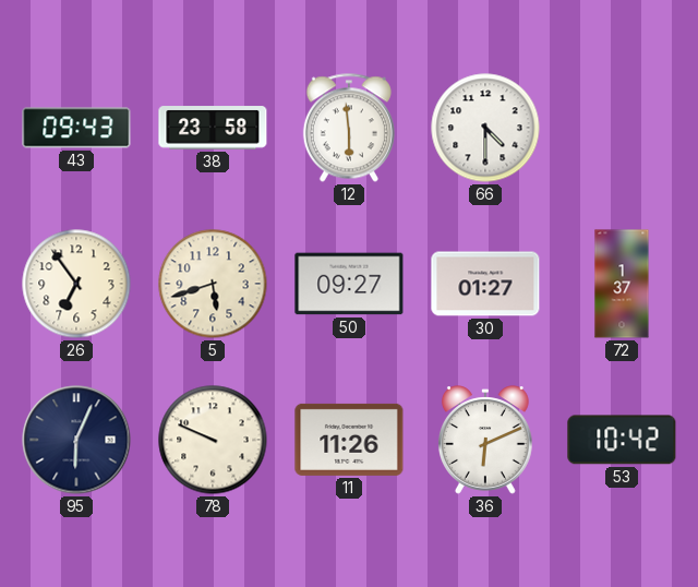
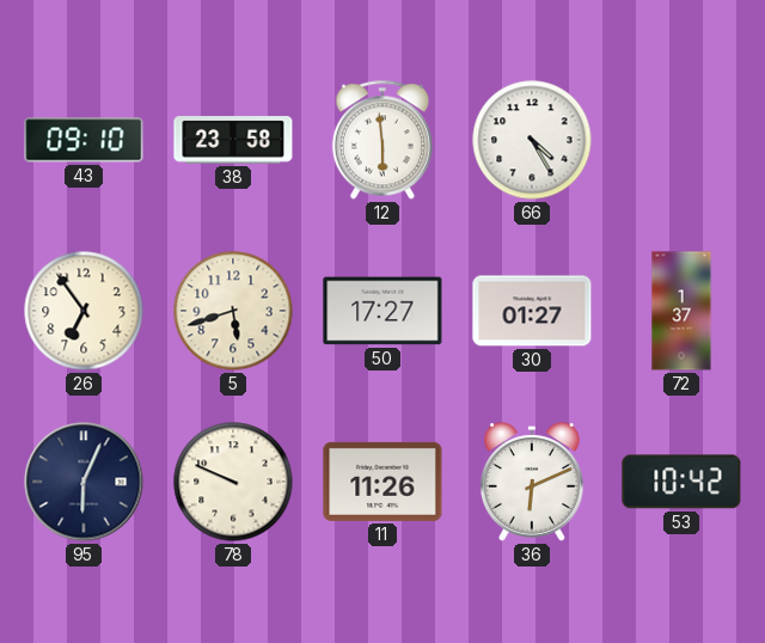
43: 09:43 -> 09:10 (84, 140)
66: 4:30 -> 4:25 (532, 140)
50: 09:27 -> 17:27 (382, 311)
